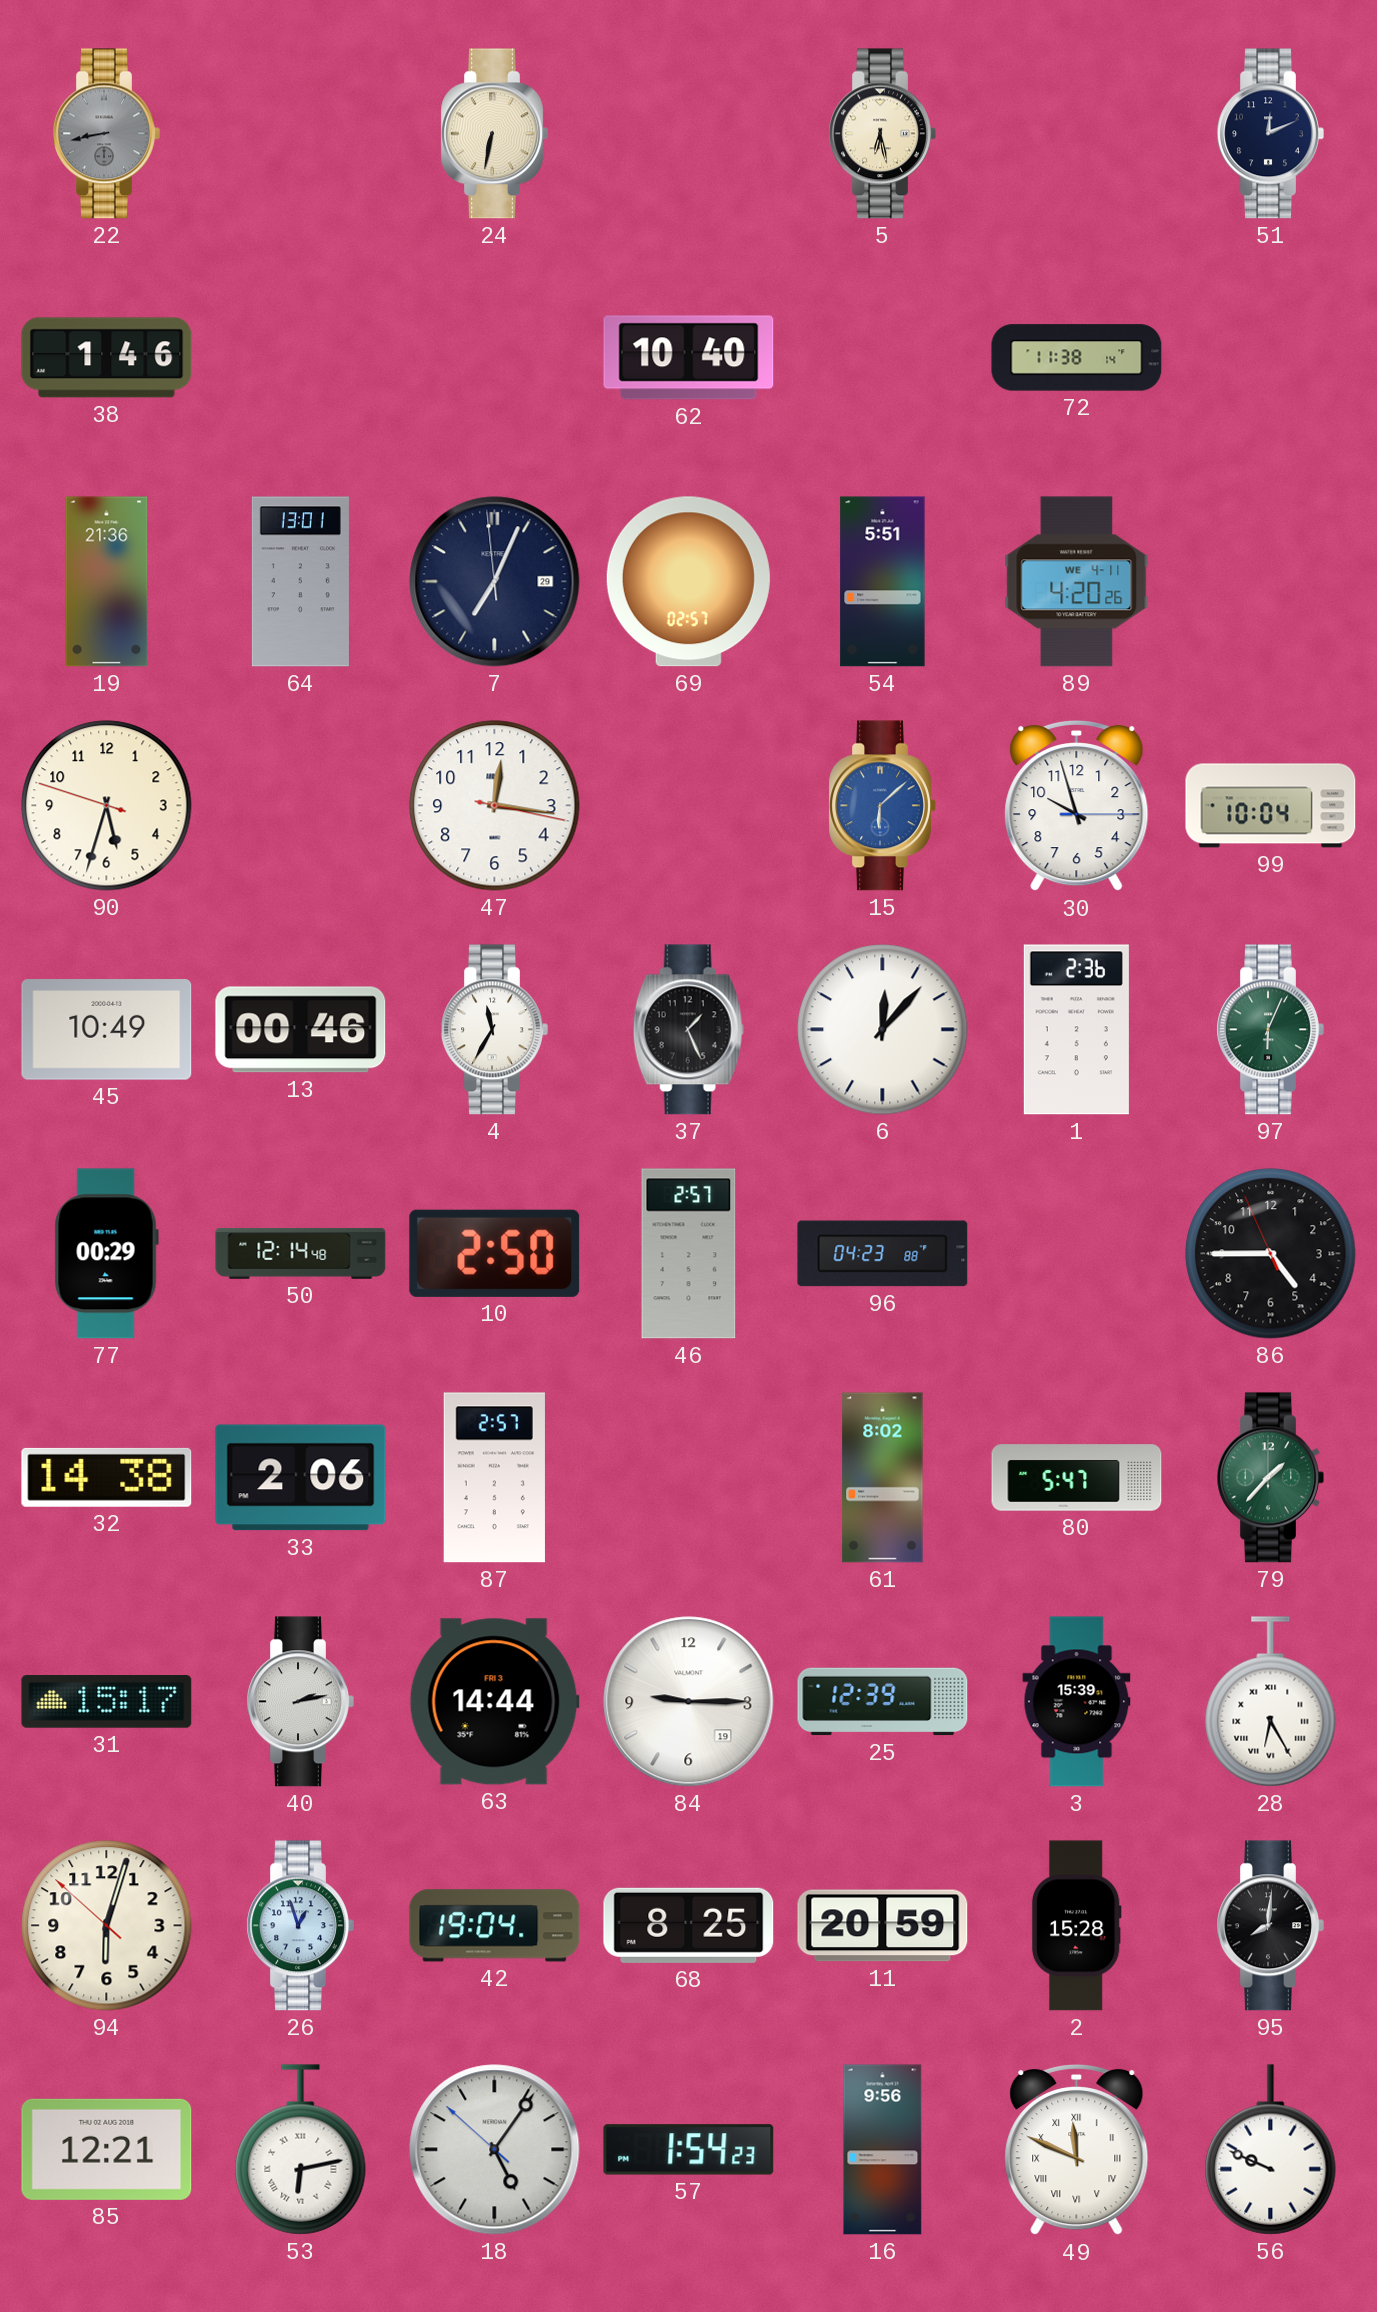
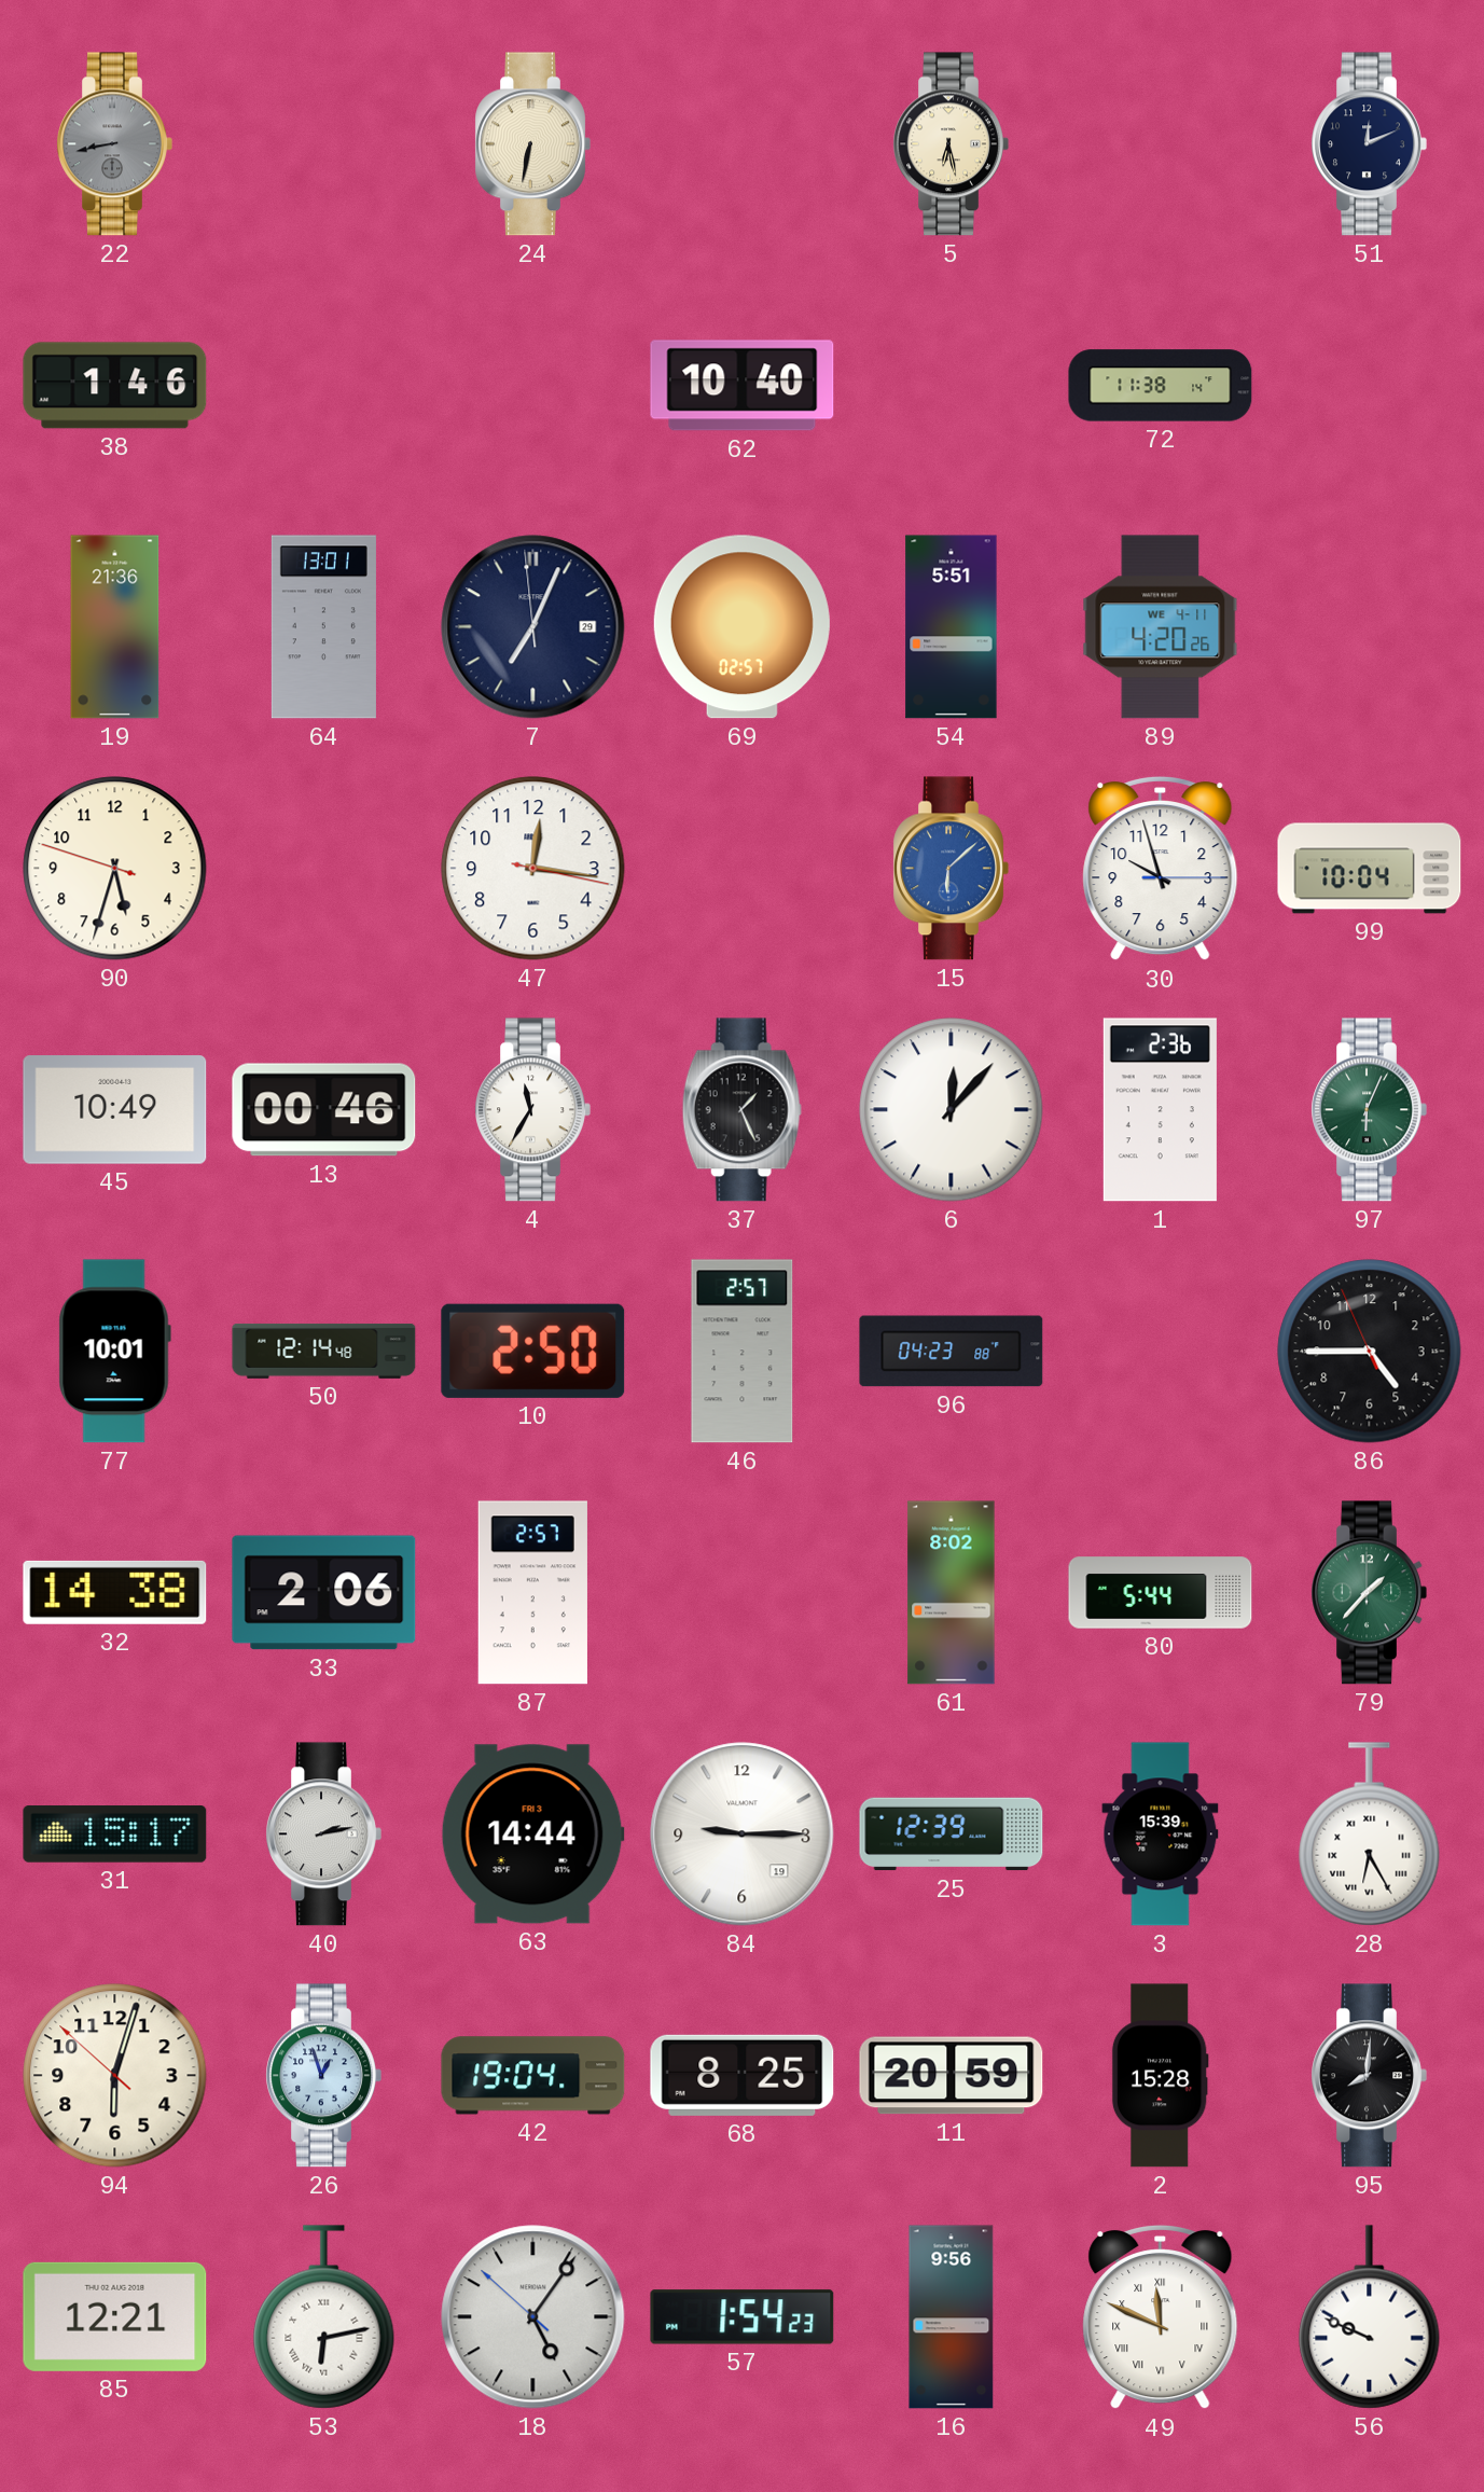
77: 00:29 -> 10:01 (114, 1352)
80: 5:47 -> 5:44 (1161, 1593)
